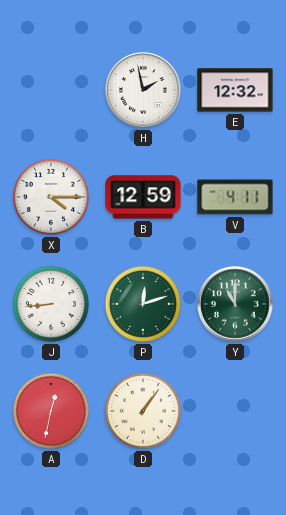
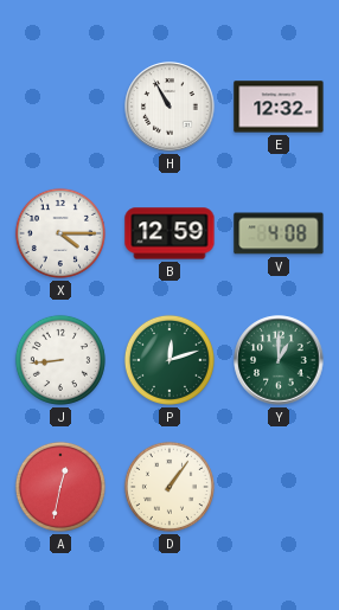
H: 1:58 -> 10:55 (170, 107)
V: 4:11 -> 4:08 (279, 233)
Y: 11:00 -> 1:00 (279, 360)
